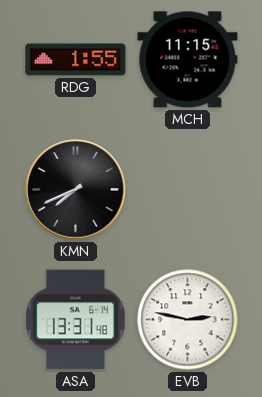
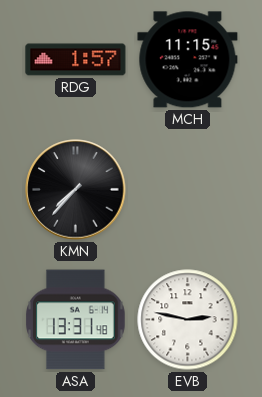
RDG: 1:55 -> 1:57 (76, 60)
KMN: 7:41 -> 7:37 (76, 190)
